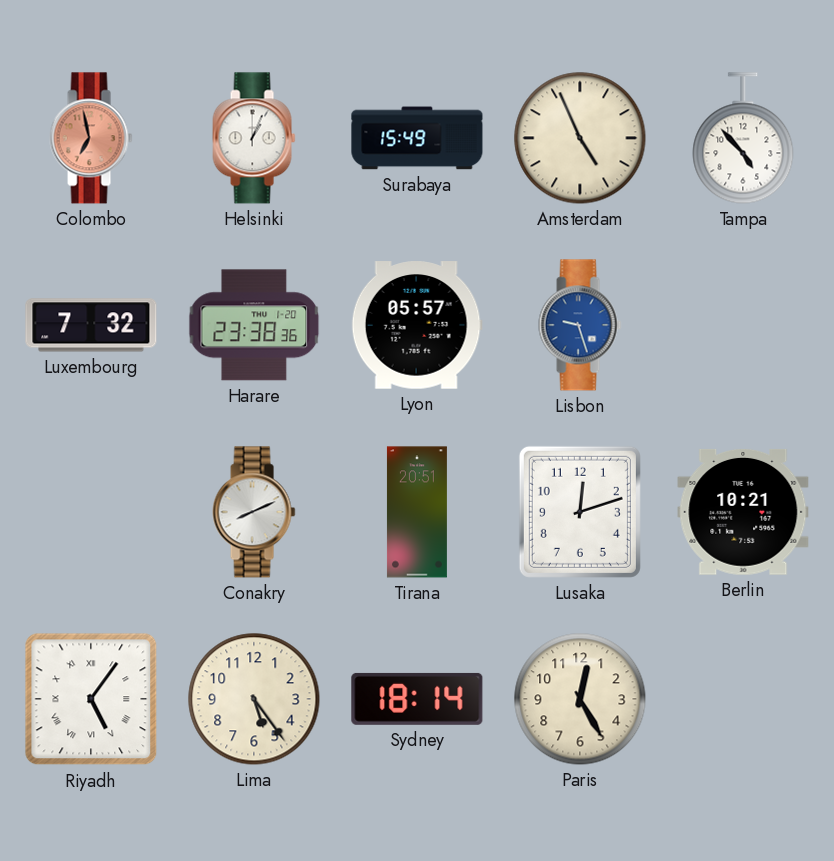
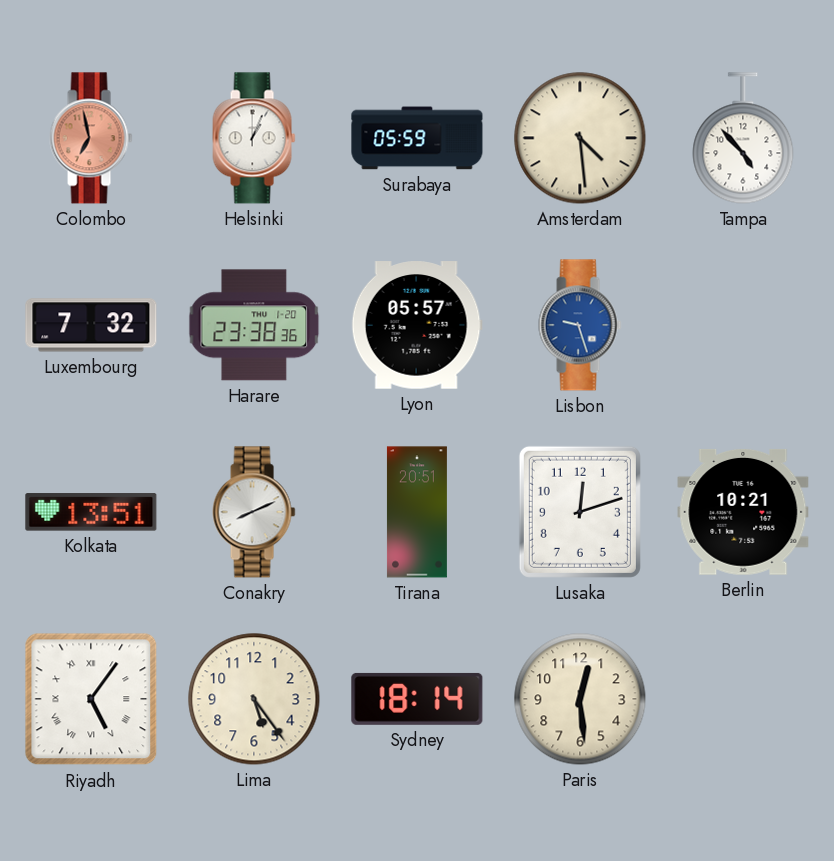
Surabaya: 15:49 -> 05:59 (417, 138)
Amsterdam: 4:56 -> 4:29 (580, 138)
Kolkata: none -> 13:51 (91, 512)
Paris: 12:25 -> 12:29 (580, 699)
